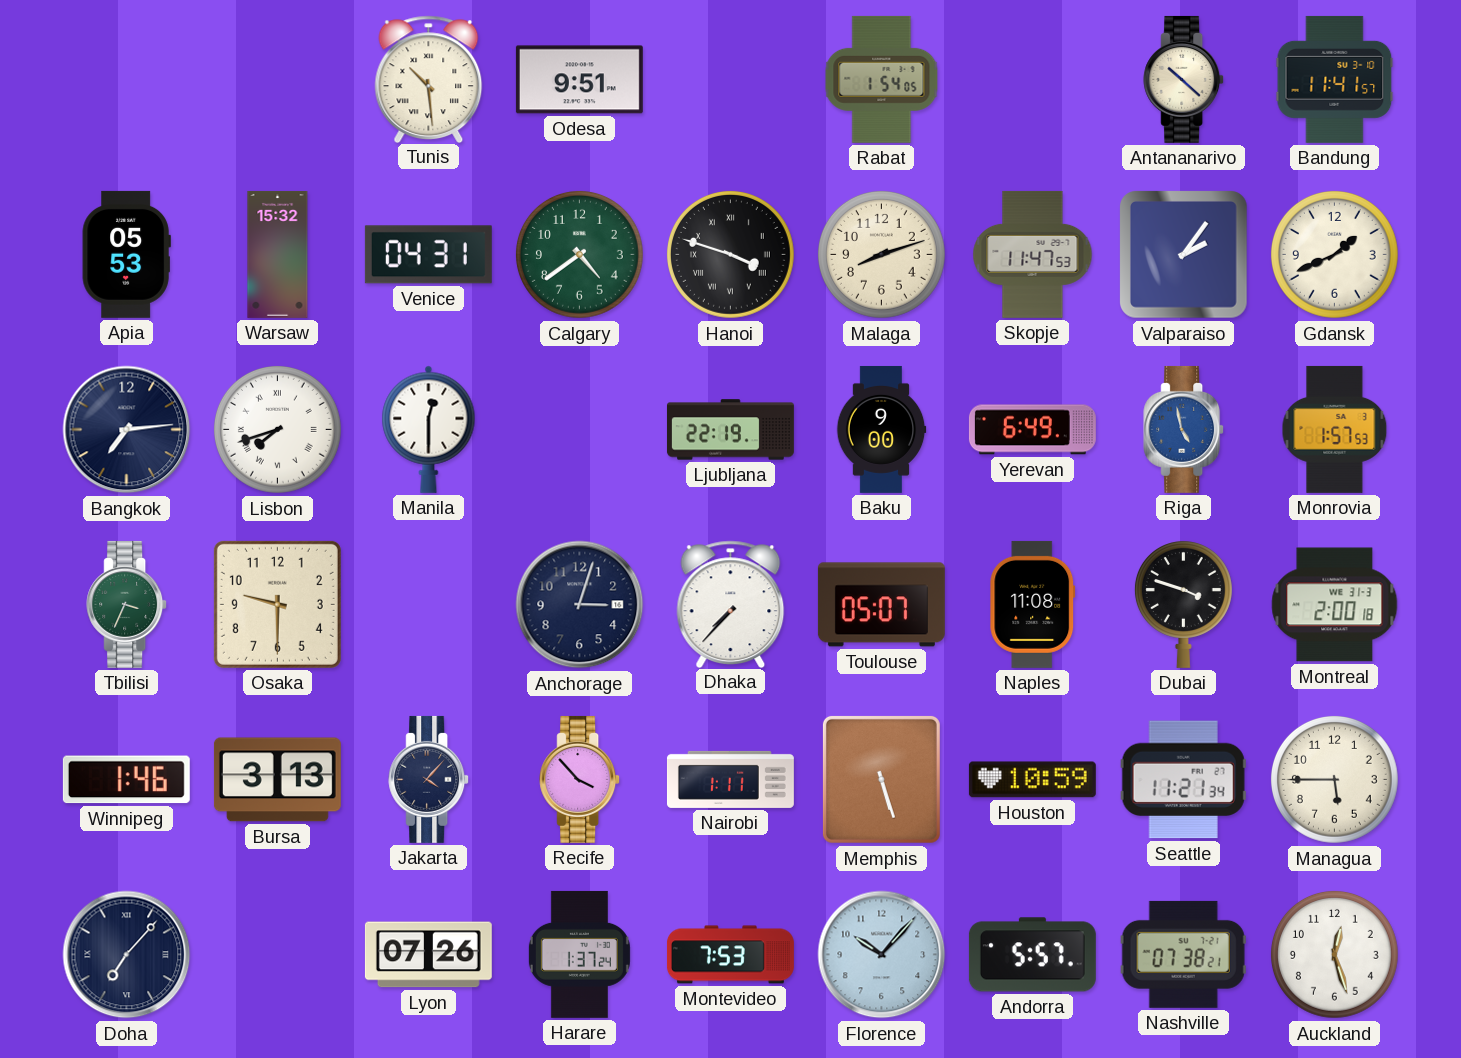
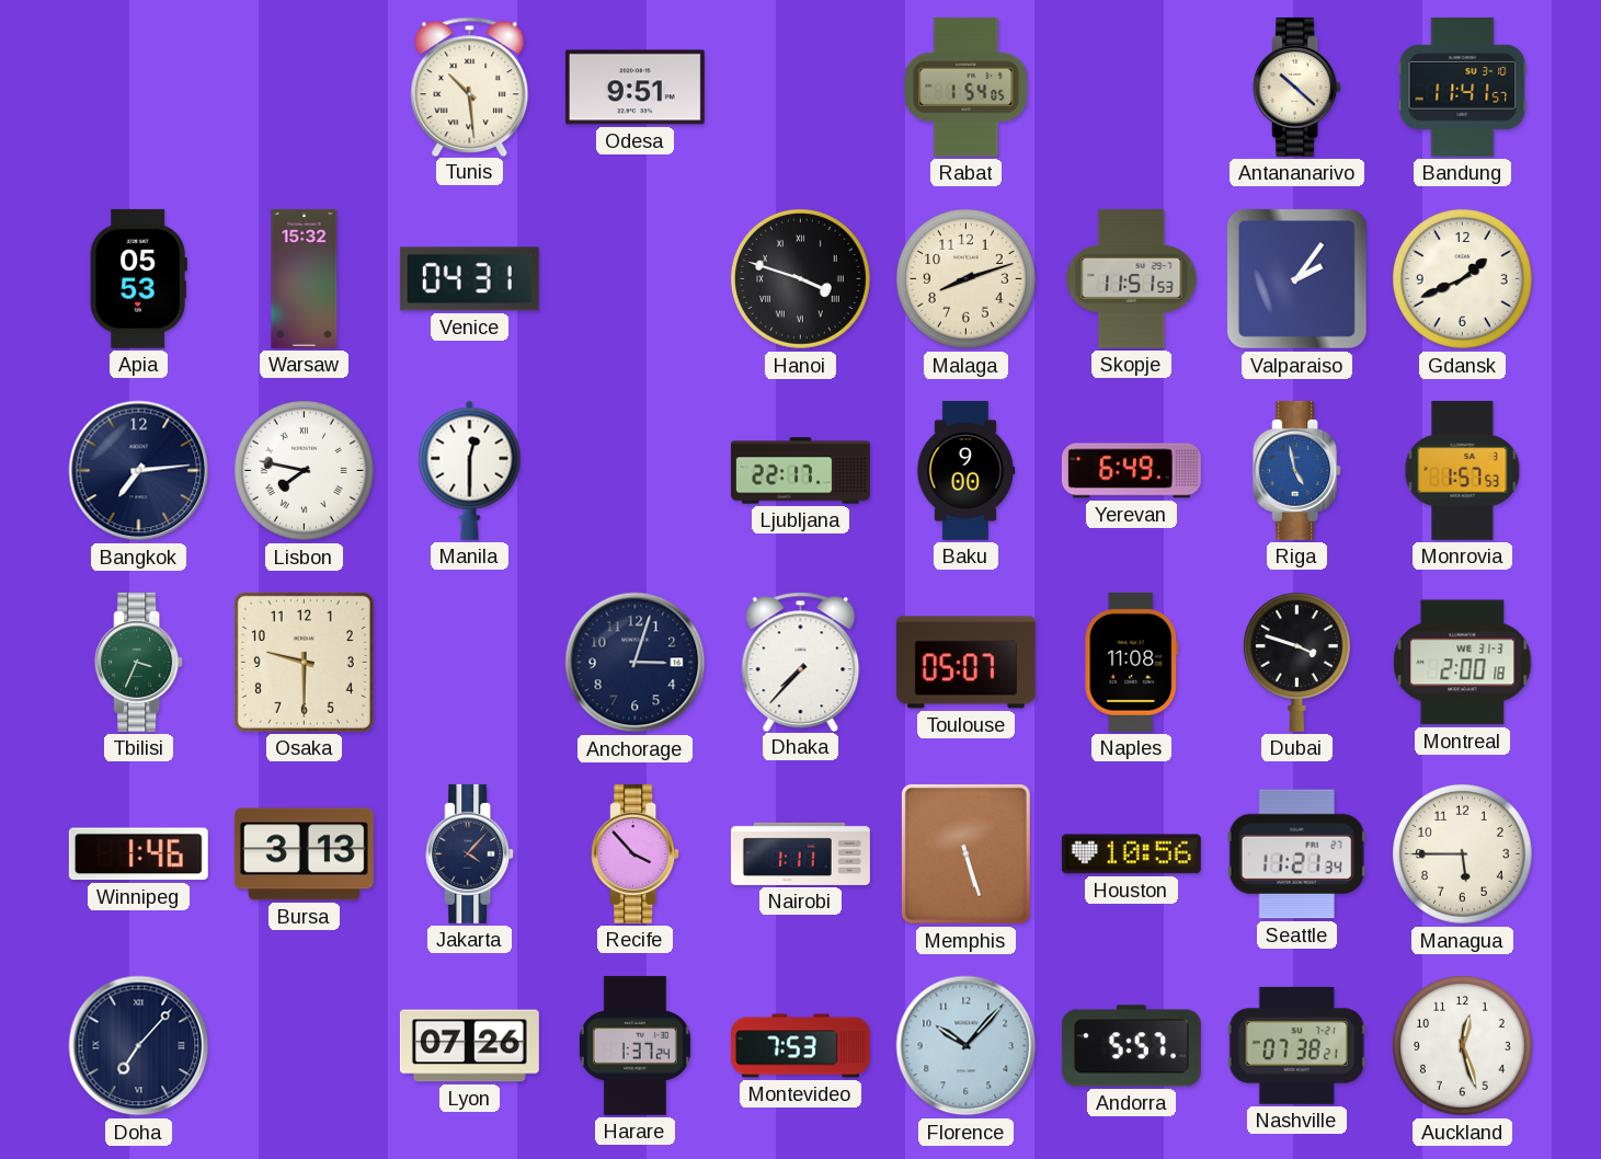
Calgary: 4:39 -> none (579, 254)
Skopje: 11:47 -> 11:51 (1132, 278)
Lisbon: 7:42 -> 7:47 (304, 470)
Ljubljana: 22:19 -> 22:17 (800, 471)
Houston: 10:59 -> 10:56 (1131, 854)
